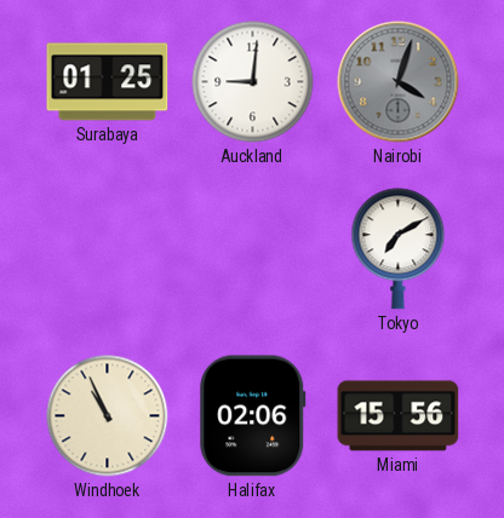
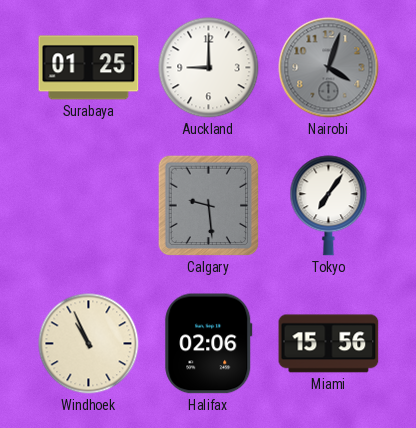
Auckland: 9:01 -> 9:00 (209, 68)
Calgary: none -> 9:29 (209, 206)
Tokyo: 7:10 -> 7:06 (329, 206)
